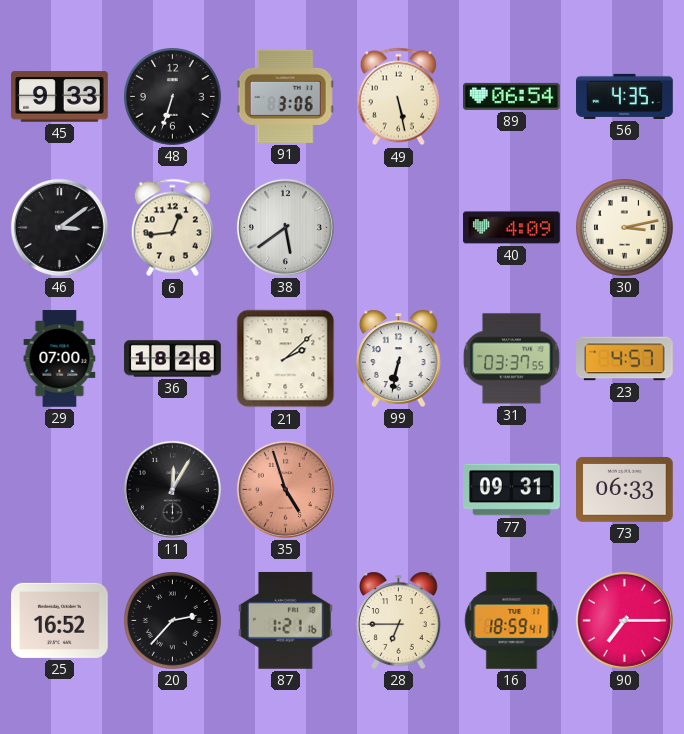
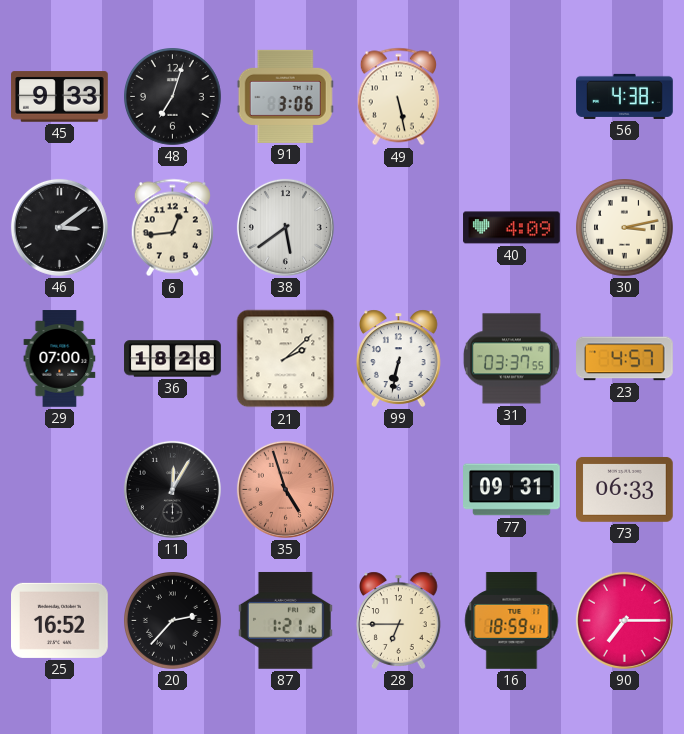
48: 6:33 -> 7:03 (173, 97)
89: 06:54 -> none (512, 96)
56: 4:35 -> 4:38 (625, 96)
